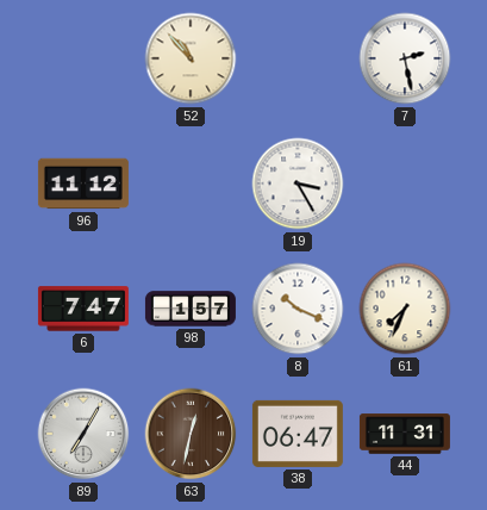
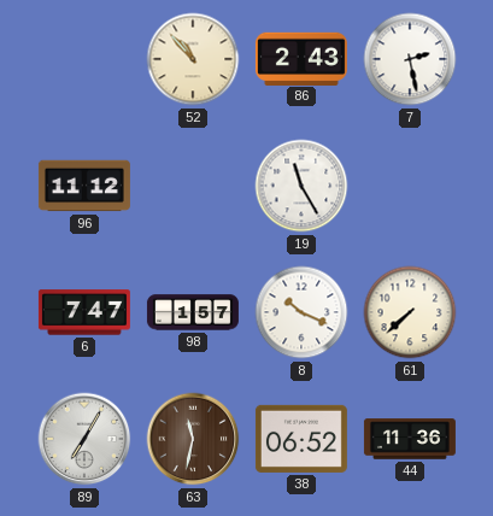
86: none -> 2:43 (301, 58)
19: 3:25 -> 11:25 (301, 186)
61: 7:34 -> 7:38 (410, 312)
63: 12:32 -> 11:32 (193, 439)
38: 06:47 -> 06:52 (301, 439)
44: 11:31 -> 11:36 (410, 439)
